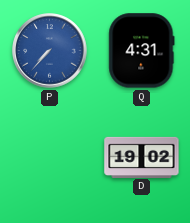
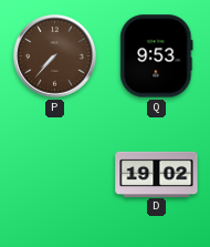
P dial: blue -> brown (55, 56)
Q: 4:31 -> 9:53 (157, 56)
